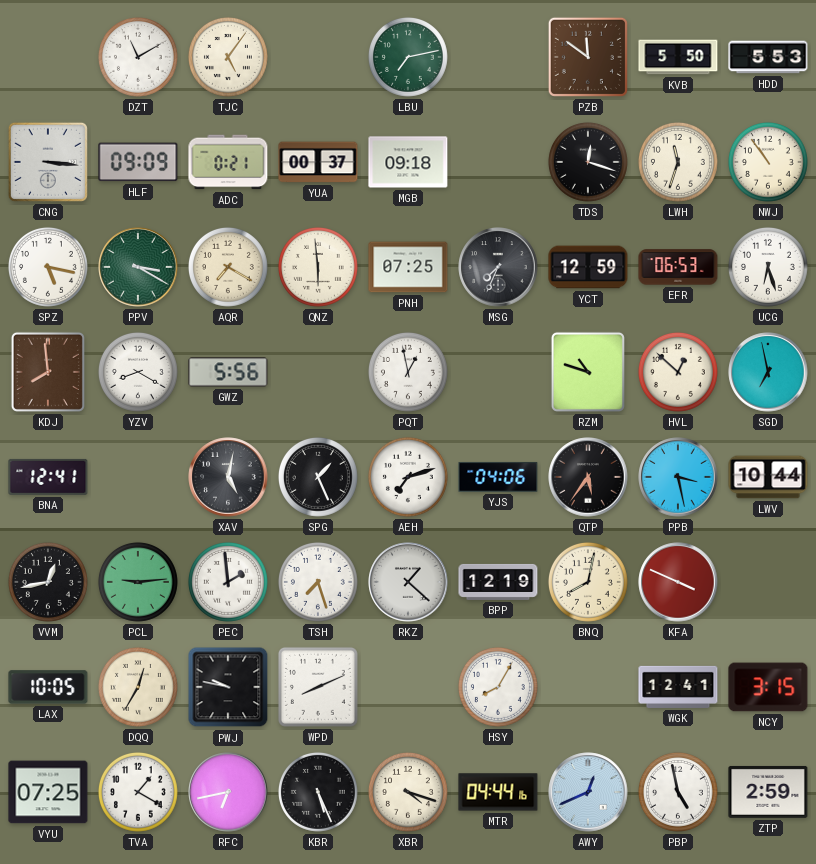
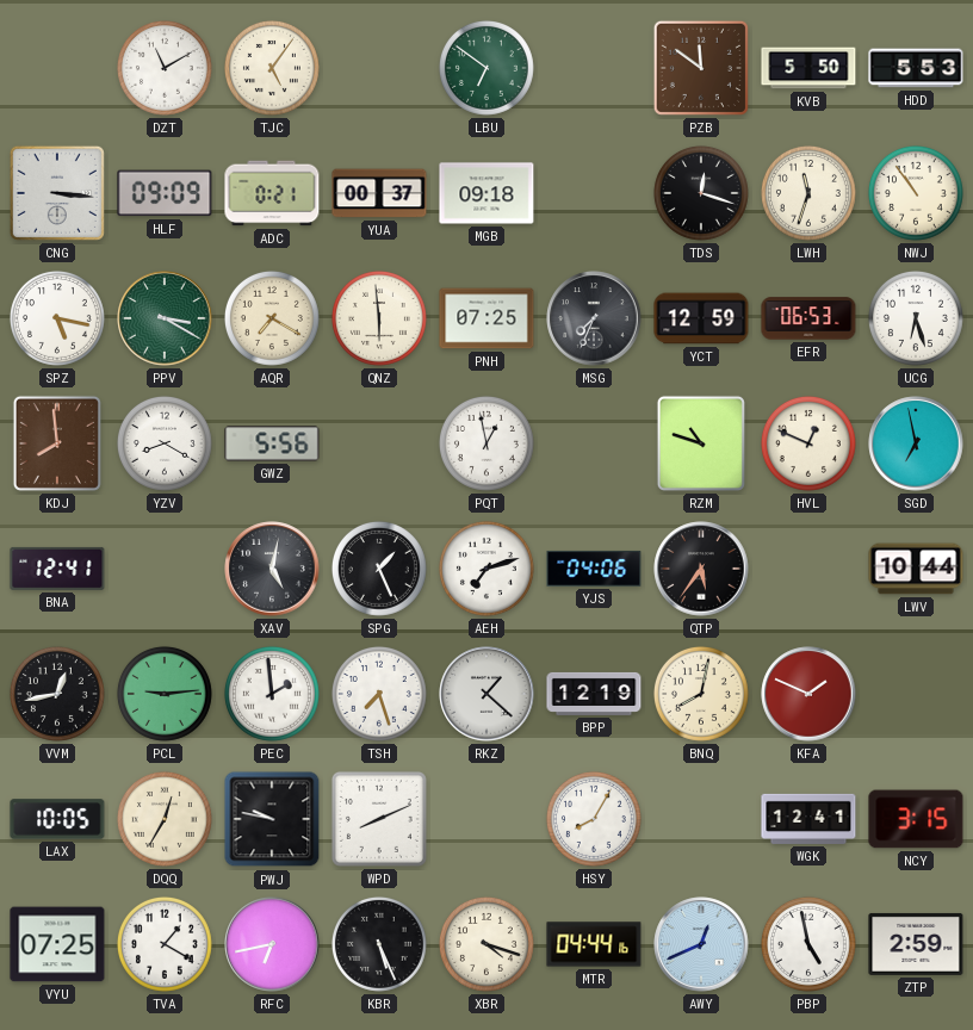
LBU: 7:13 -> 6:51 (486, 68)
HVL: 12:52 -> 12:49 (808, 443)
PPB: 3:28 -> none (678, 477)
KFA: 3:49 -> 1:49 (808, 694)
